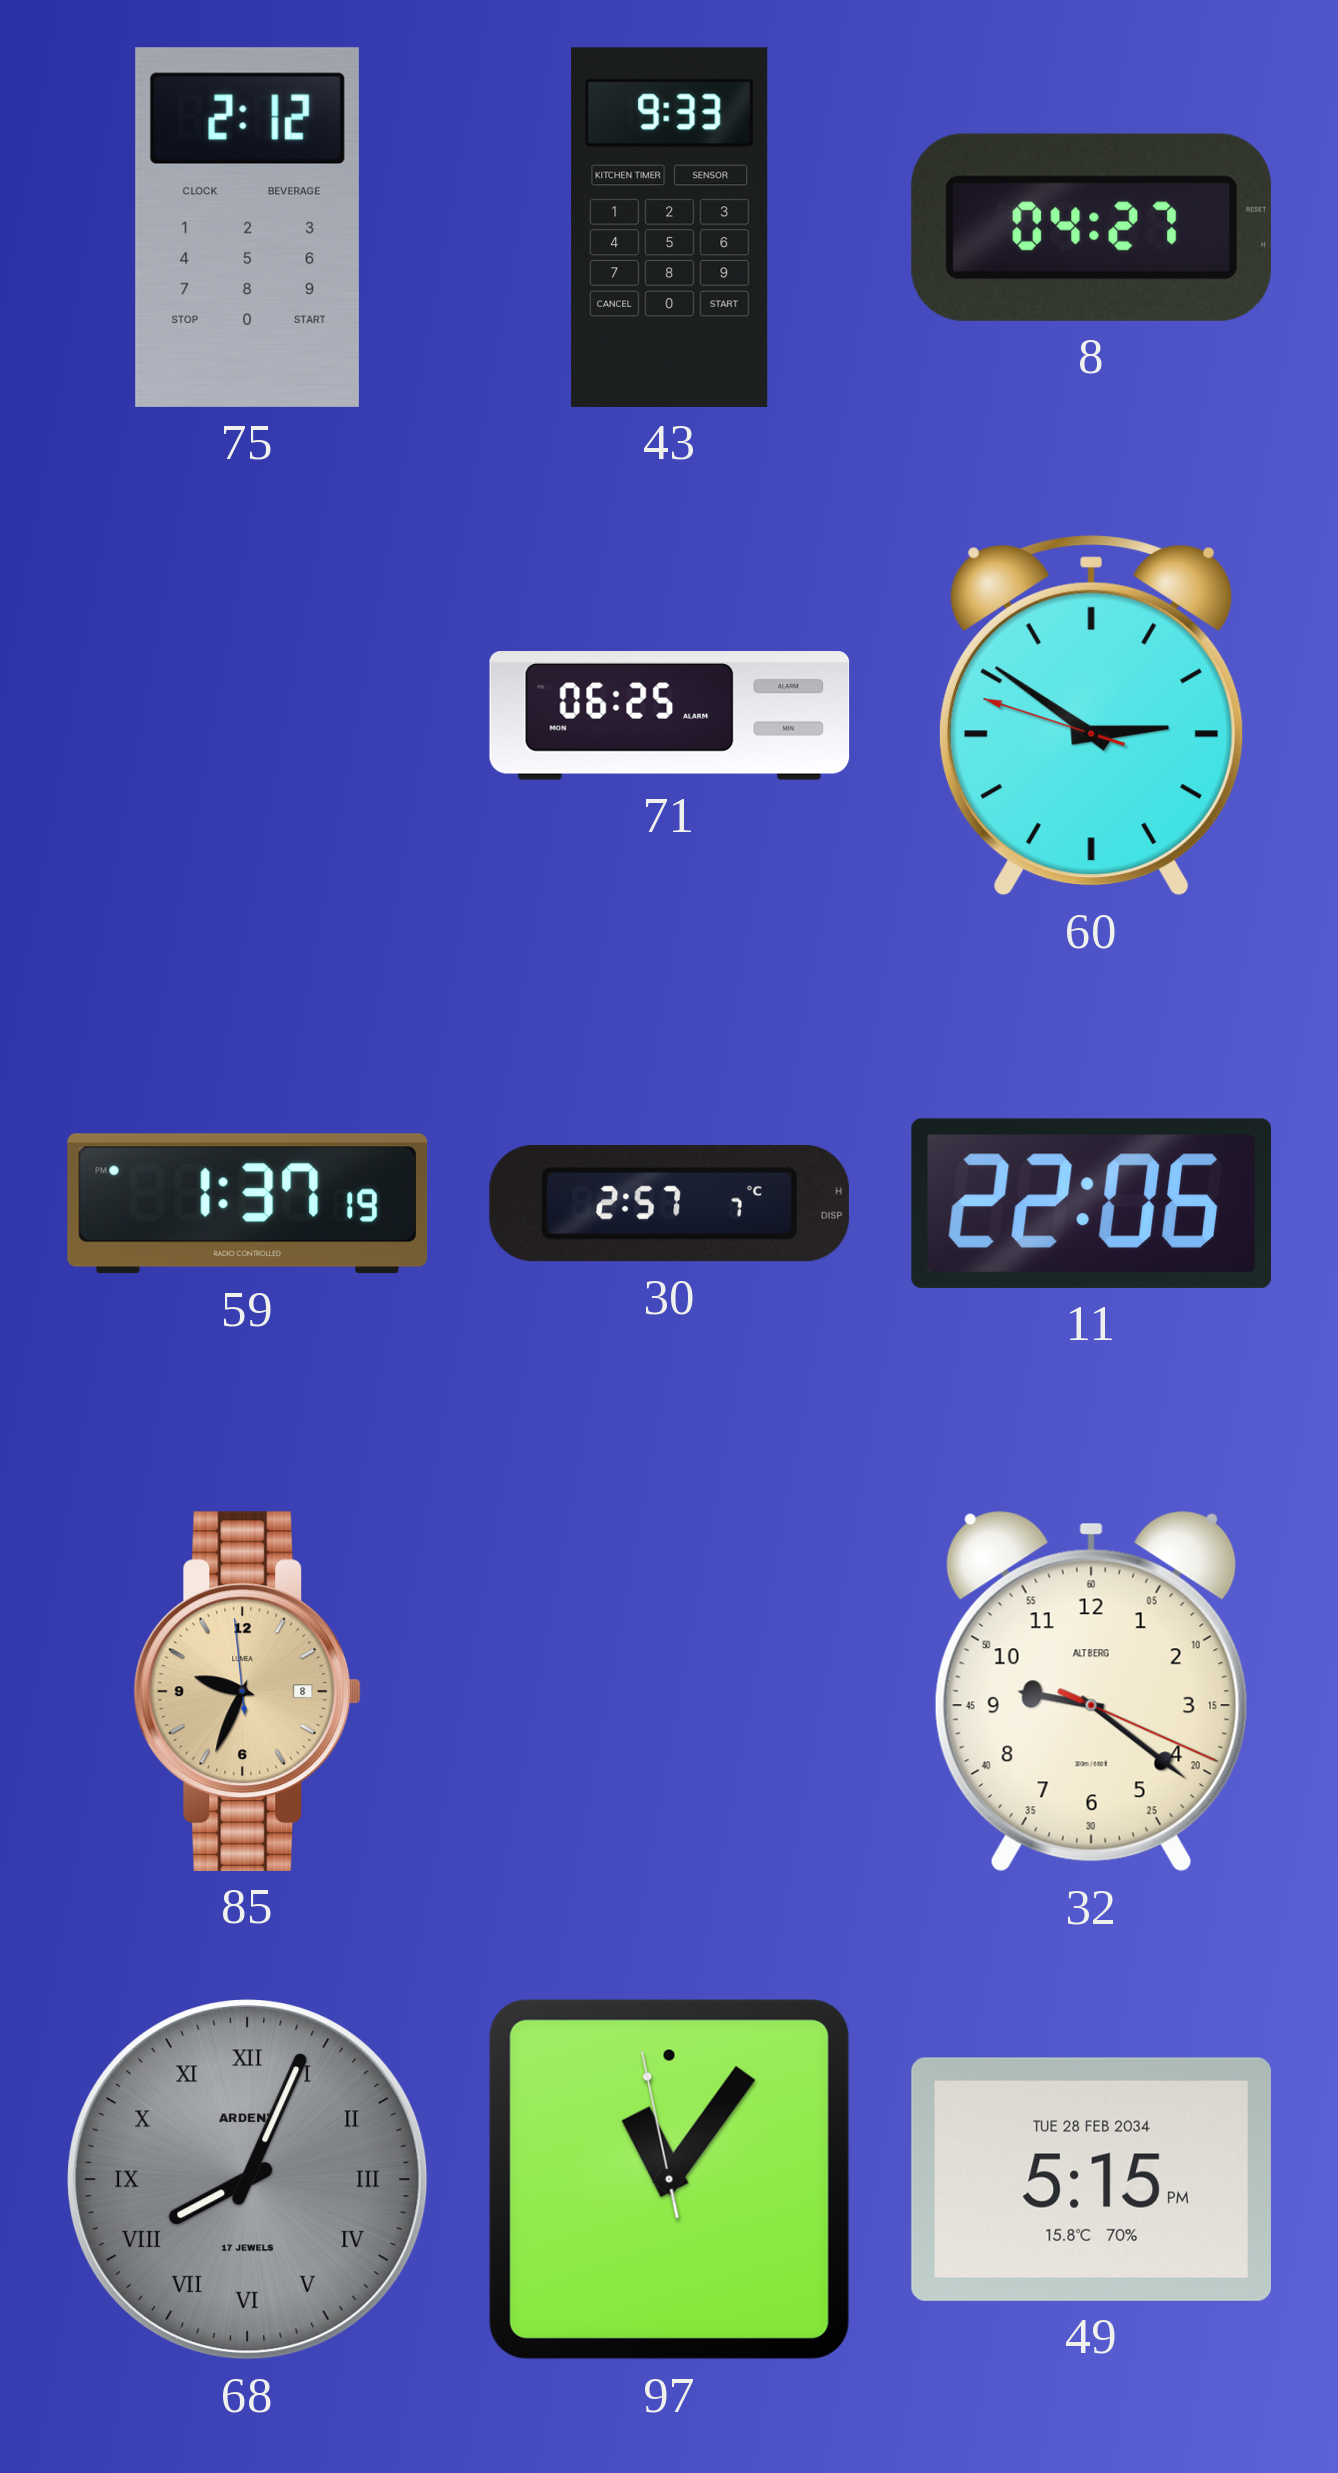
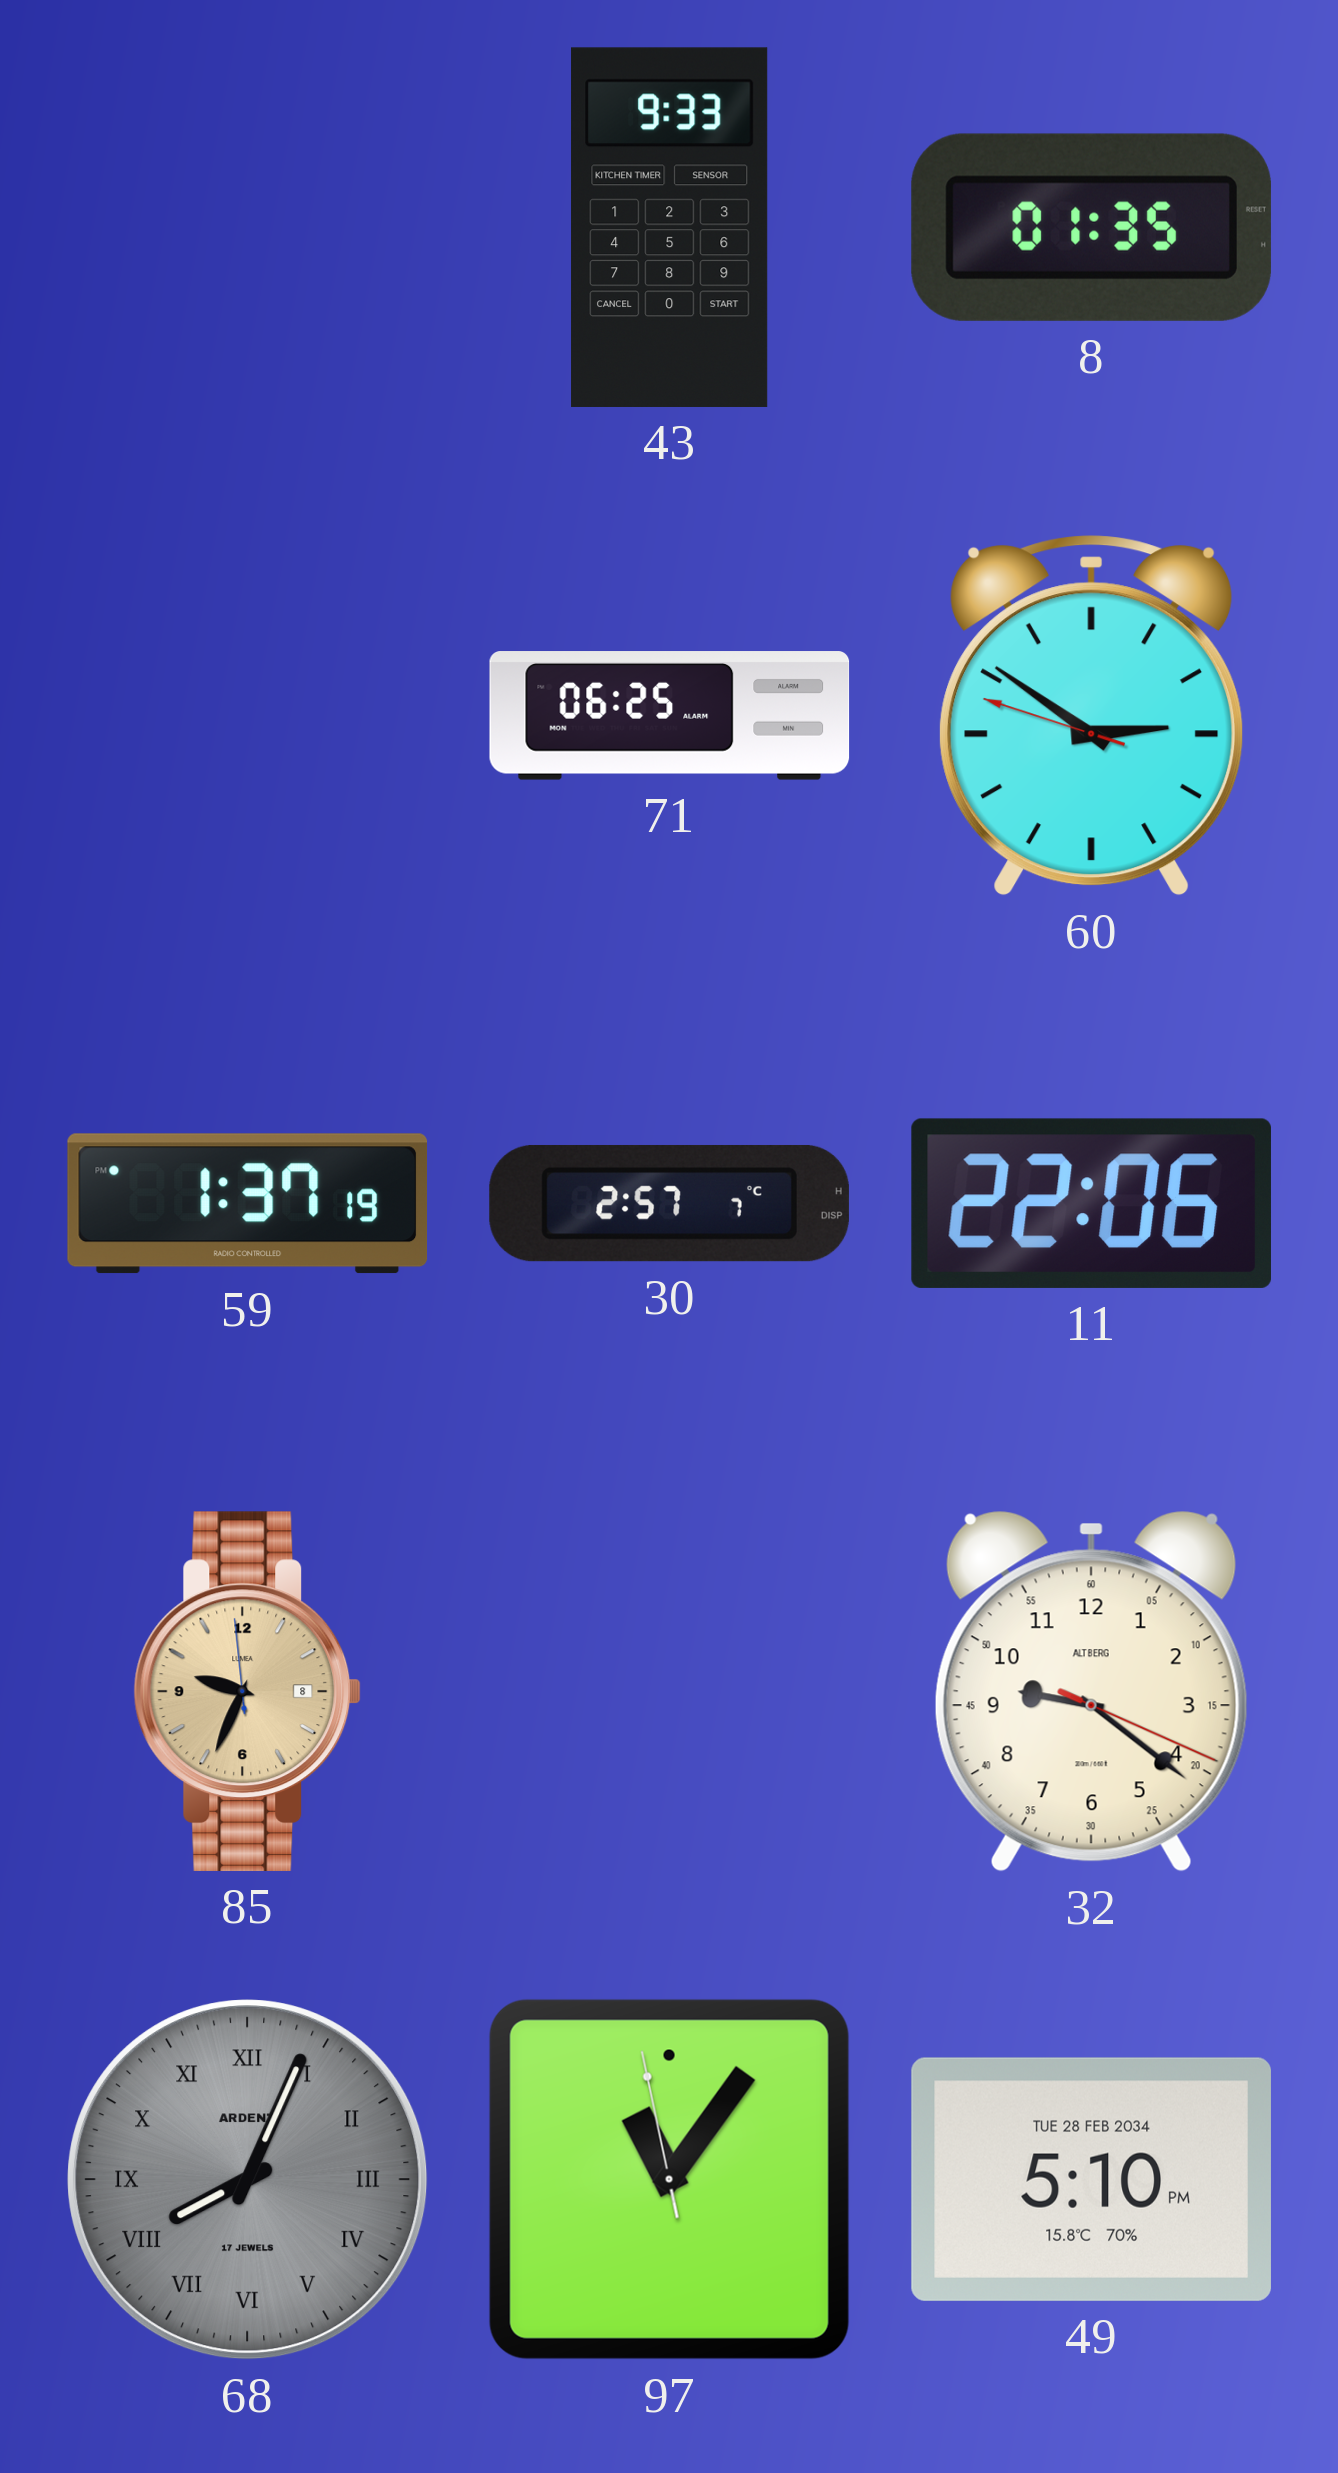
75: 2:12 -> none (247, 227)
8: 04:27 -> 01:35 (1091, 227)
49: 5:15 -> 5:10 (1091, 2179)
